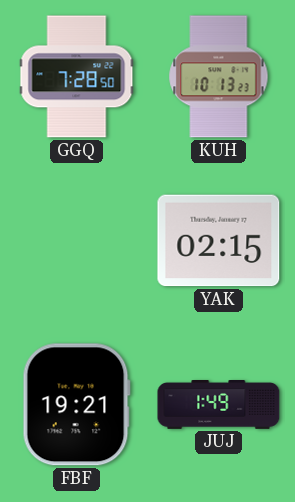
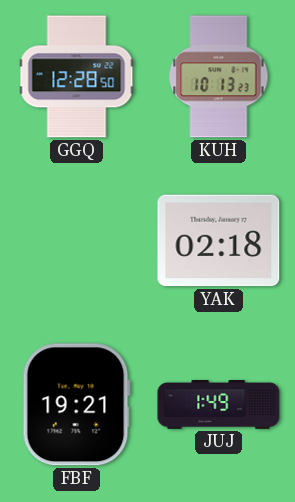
GGQ: 7:28 -> 12:28 (77, 77)
YAK: 02:15 -> 02:18 (219, 241)
